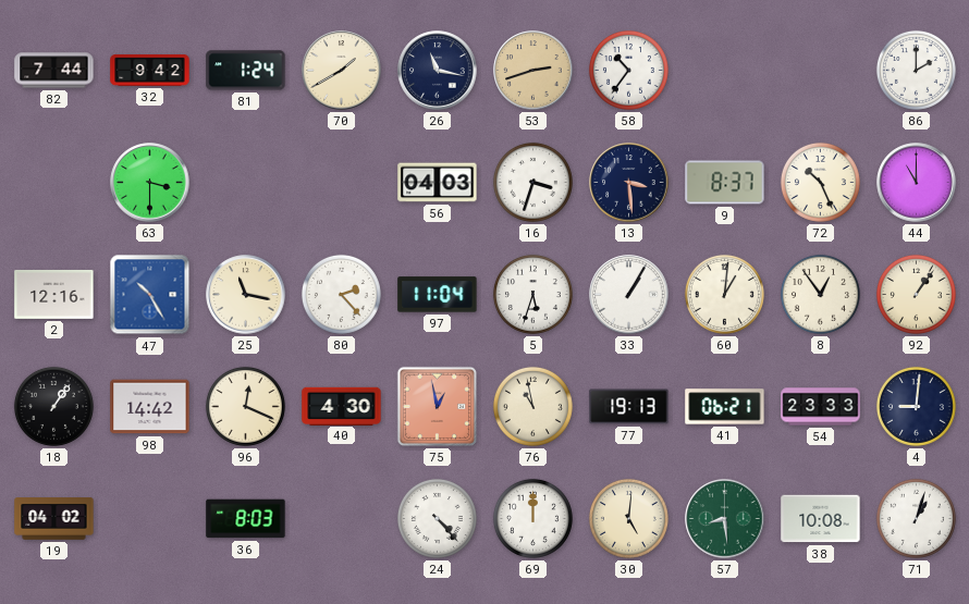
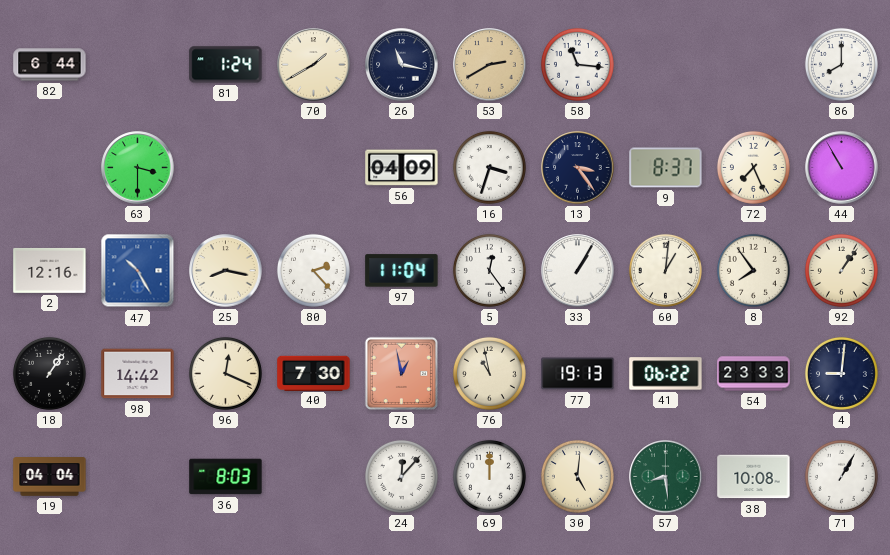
82: 7:44 -> 6:44 (50, 65)
32: 9:42 -> none (150, 70)
53: 2:42 -> 2:40 (490, 65)
58: 10:36 -> 11:16 (577, 64)
86: 2:00 -> 8:00 (841, 64)
56: 04:03 -> 04:09 (402, 168)
13: 3:29 -> 3:24 (578, 168)
72: 10:26 -> 7:26 (753, 167)
44: 11:00 -> 10:55 (842, 168)
25: 11:17 -> 8:17 (226, 271)
5: 5:33 -> 12:24 (489, 270)
8: 12:54 -> 7:54 (753, 270)
40: 4:30 -> 7:30 (314, 373)
41: 06:21 -> 06:22 (666, 374)
19: 04:02 -> 04:04 (50, 477)
24: 4:23 -> 12:07 (401, 476)
71: 1:03 -> 1:05 (841, 476)
